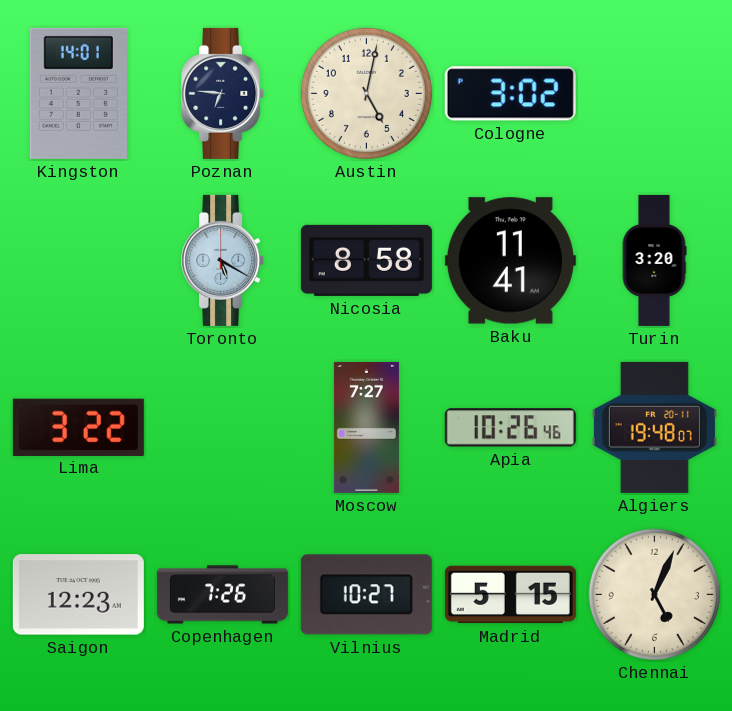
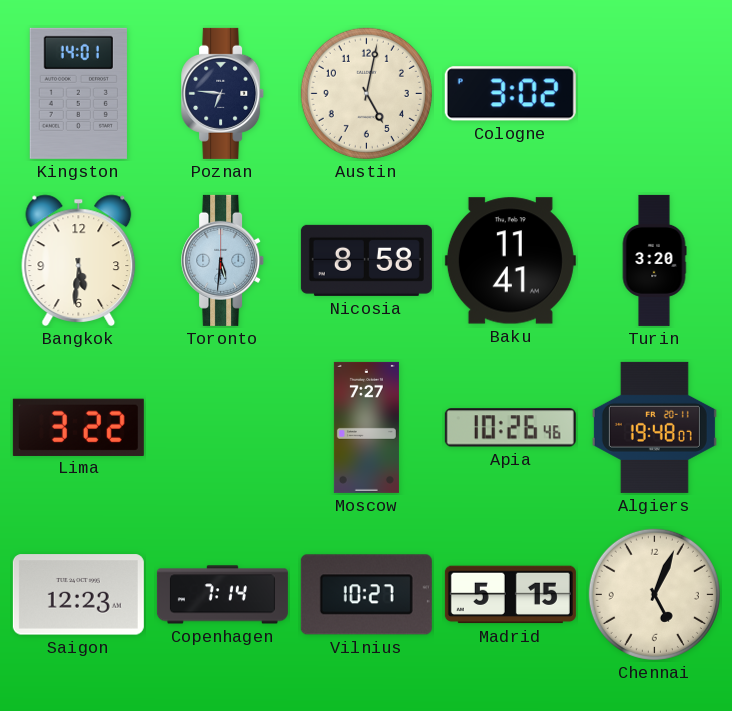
Bangkok: none -> 5:31 (79, 260)
Toronto: 5:20 -> 5:31 (223, 260)
Copenhagen: 7:26 -> 7:14 (222, 595)
